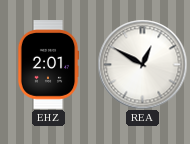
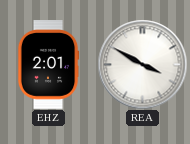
REA: 12:50 -> 3:50 (142, 64)
